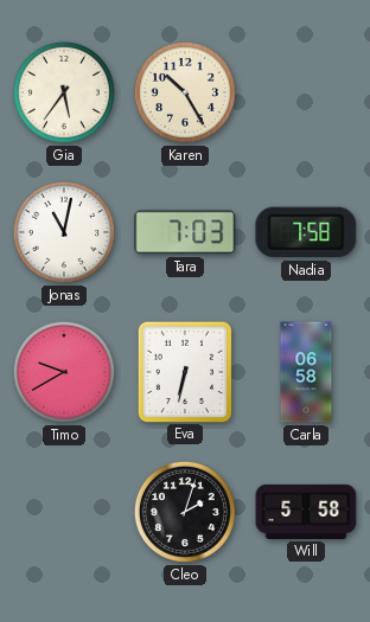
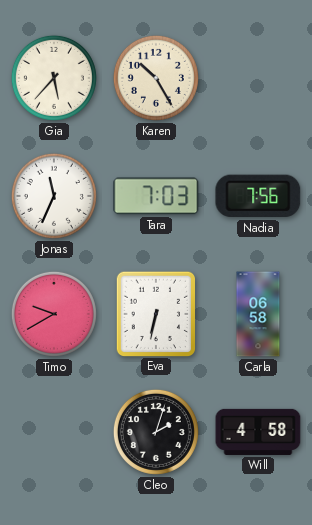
Gia: 5:36 -> 5:37 (54, 78)
Jonas: 11:02 -> 11:34 (54, 196)
Nadia: 7:58 -> 7:56 (258, 196)
Will: 5:58 -> 4:58 (258, 432)
